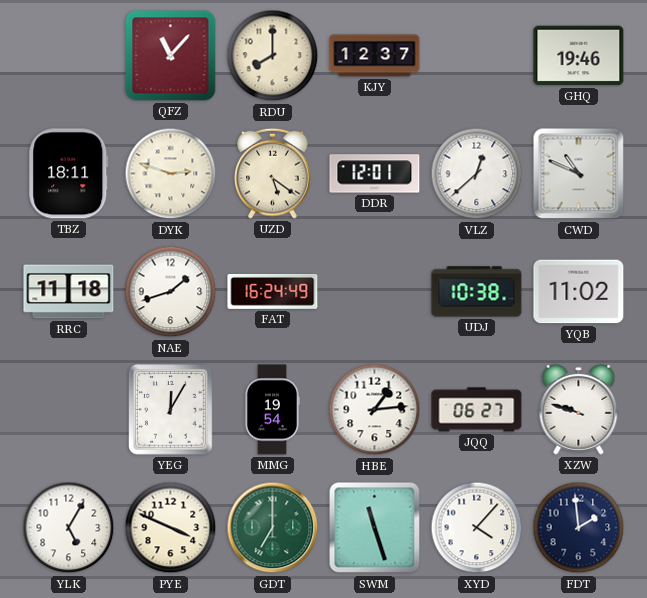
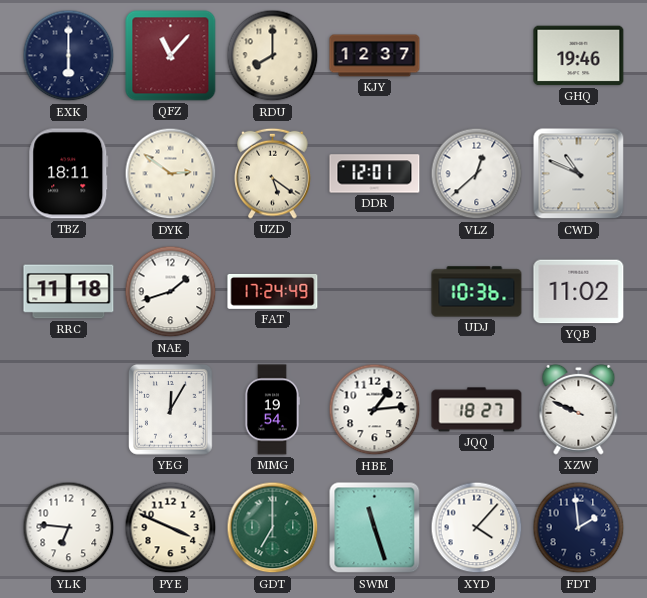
EXK: none -> 6:00 (69, 56)
DYK: 2:48 -> 2:51 (171, 174)
FAT: 16:24 -> 17:24 (273, 291)
UDJ: 10:38 -> 10:36 (477, 292)
JQQ: 06:27 -> 18:27 (477, 410)
XZW: 9:48 -> 9:49 (579, 409)
YLK: 5:05 -> 6:46 (69, 528)
